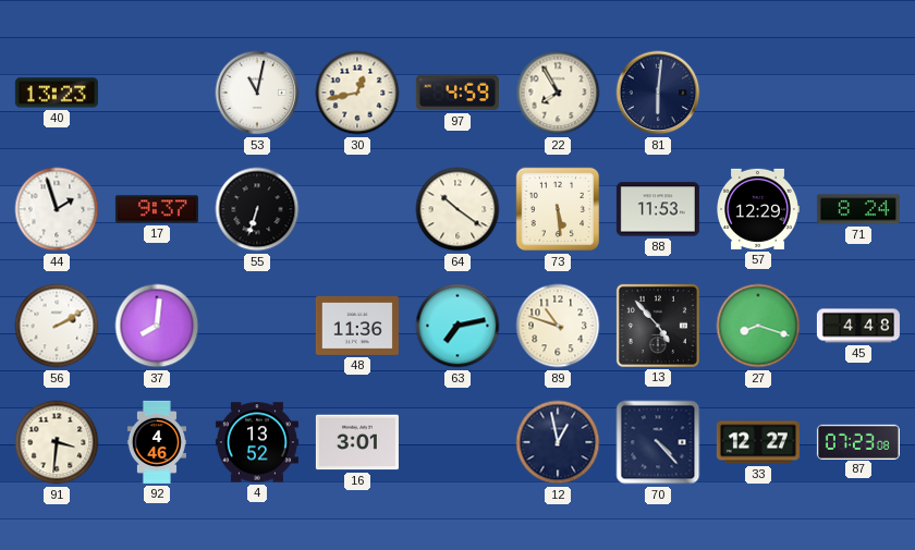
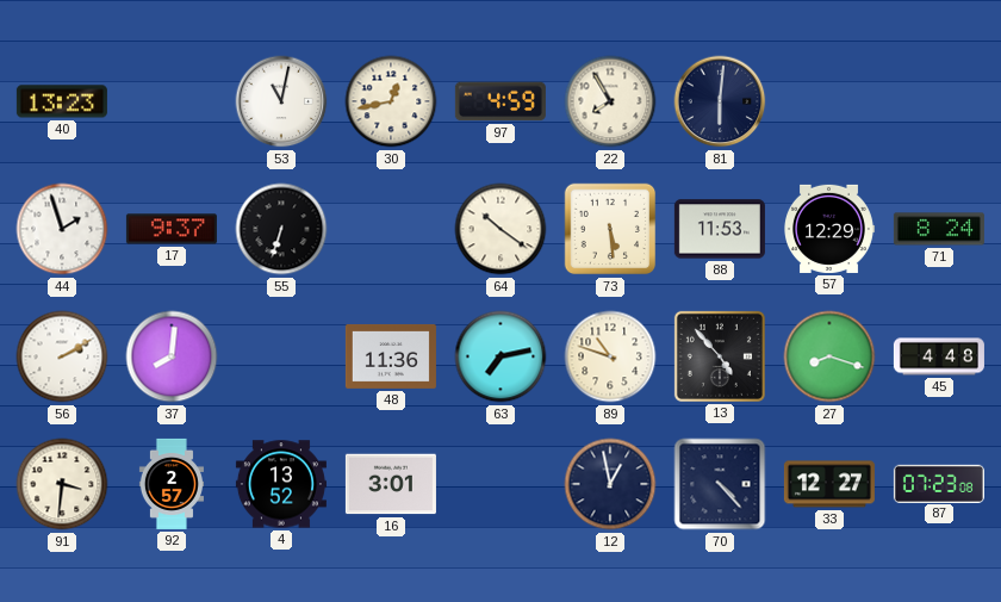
92: 4:46 -> 2:57 (172, 484)
